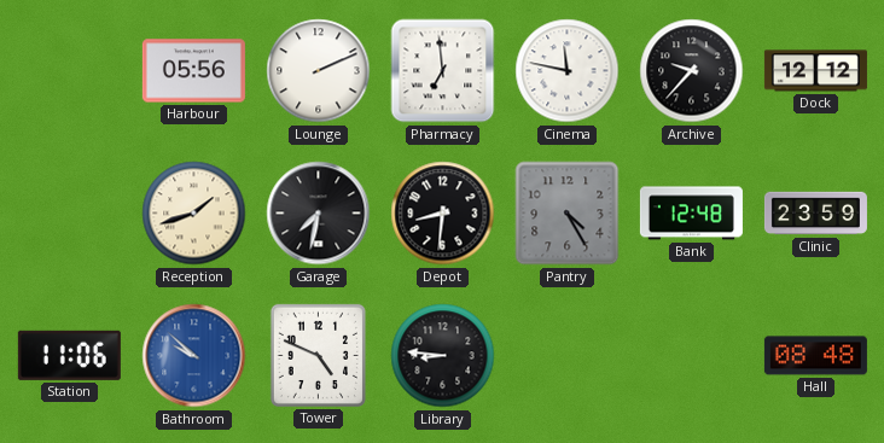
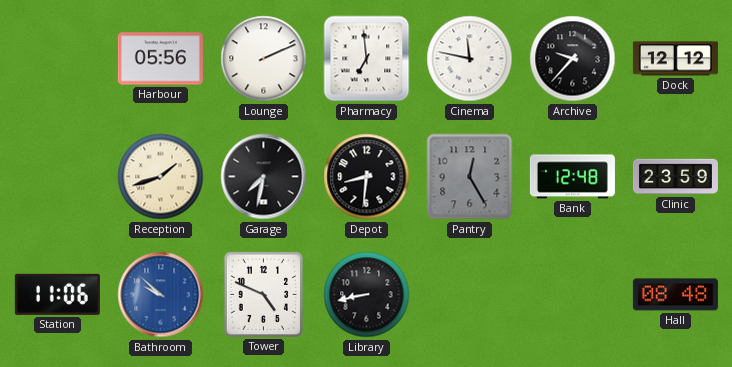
Pantry: 4:25 -> 12:25 (470, 177)
Library: 8:46 -> 8:43 (367, 295)
